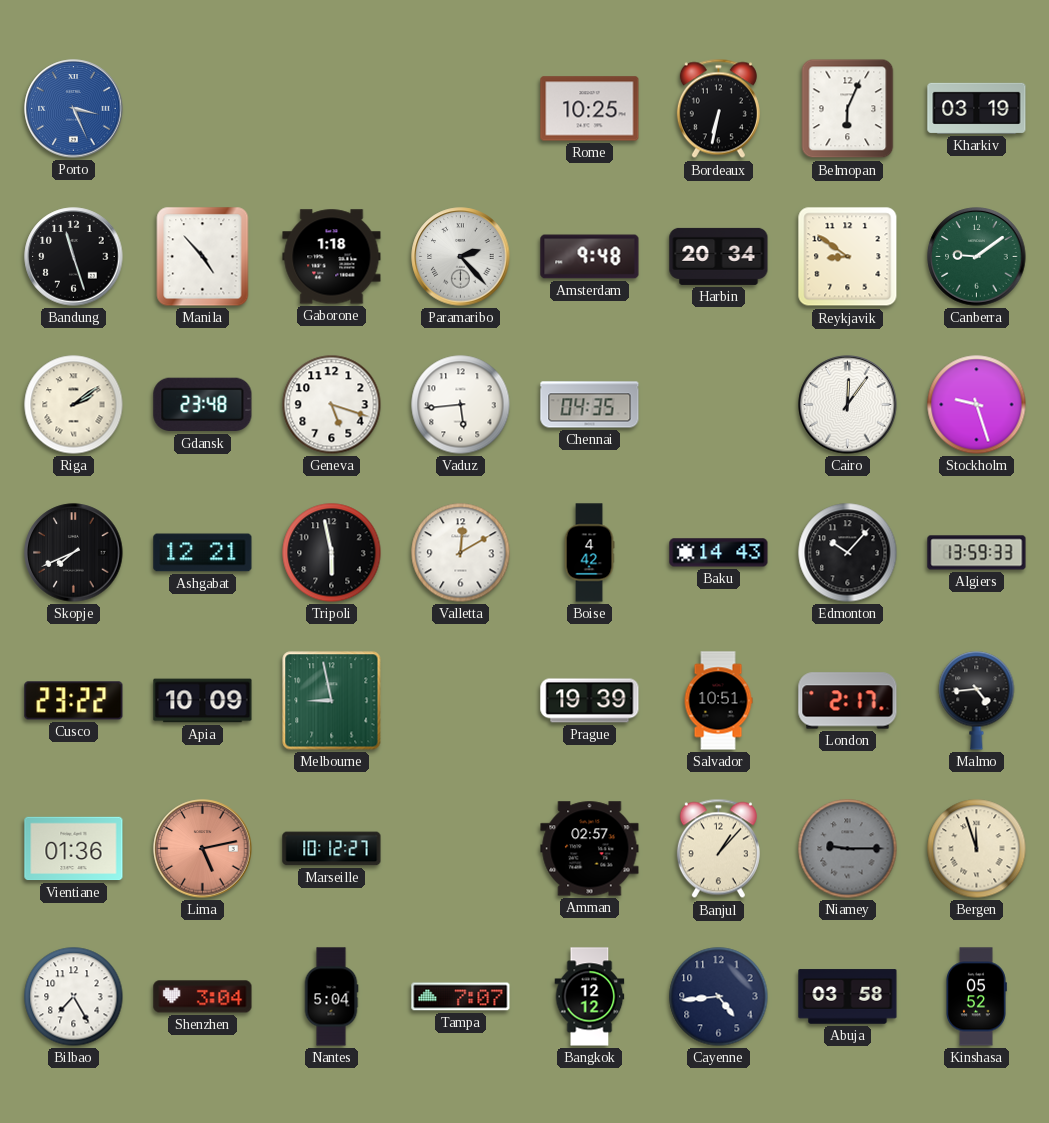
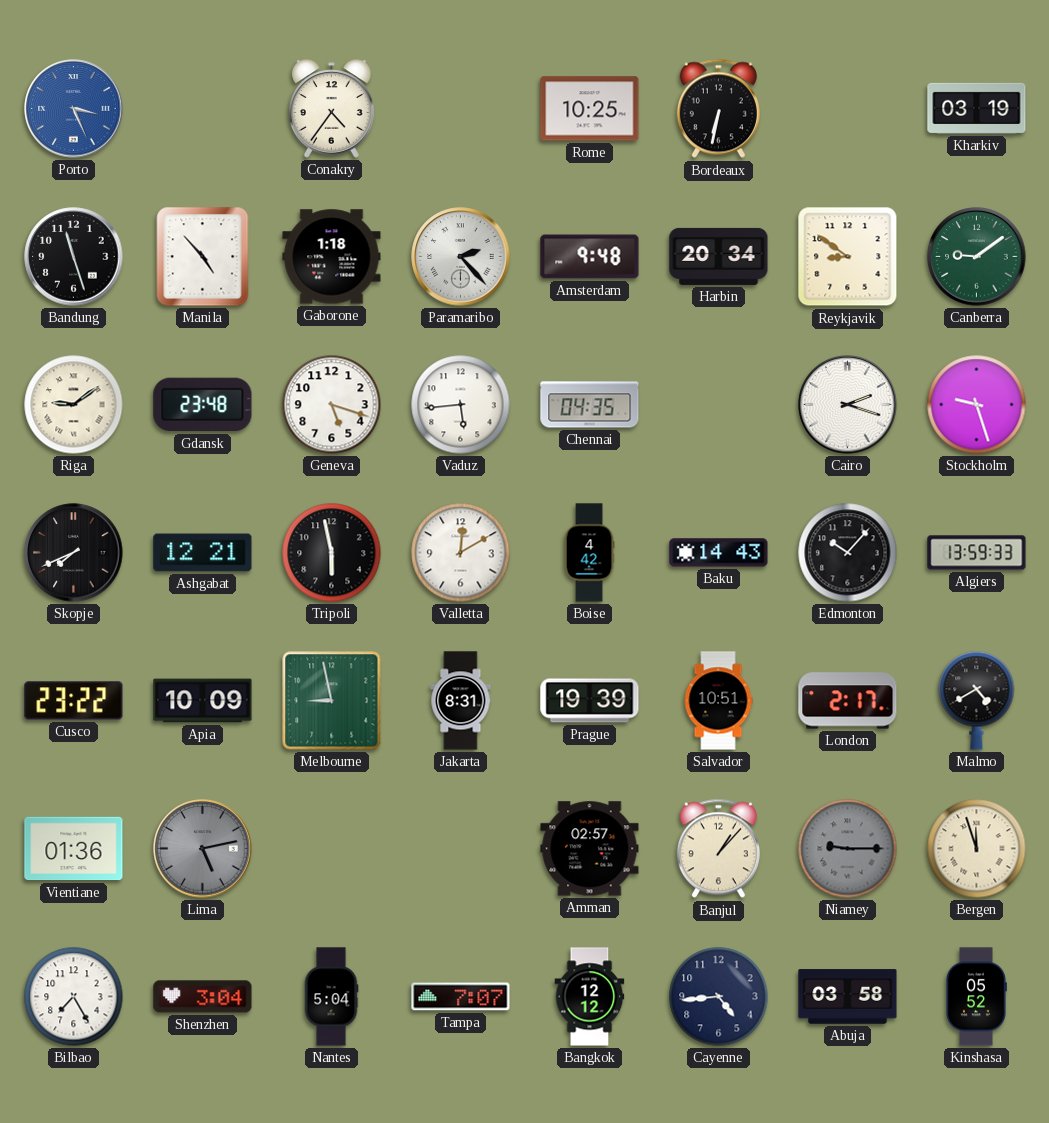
Conakry: none -> 4:36 (332, 109)
Belmopan: 6:04 -> none (848, 109)
Riga: 2:09 -> 9:09 (74, 405)
Cairo: 12:06 -> 2:18 (848, 405)
Jakarta: none -> 8:31 (461, 701)
Malmo: 4:44 -> 4:40 (977, 701)
Lima dial: salmon -> grey (203, 849)
Marseille: 10:12 -> none (332, 849)
